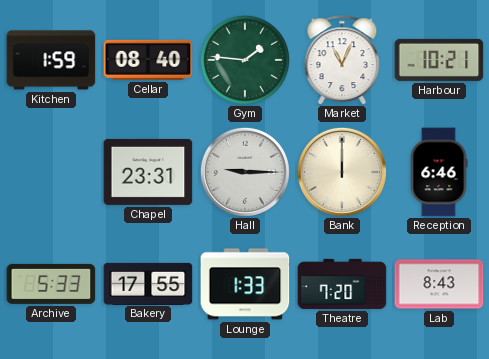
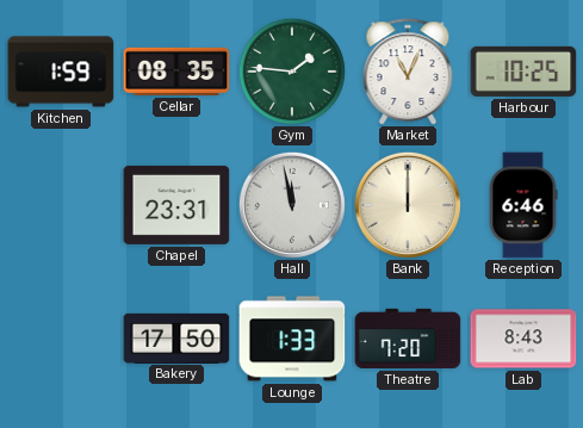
Cellar: 08:40 -> 08:35 (176, 72)
Harbour: 10:21 -> 10:25 (523, 72)
Hall: 9:15 -> 11:58 (292, 205)
Archive: 5:33 -> none (51, 284)
Bakery: 17:55 -> 17:50 (176, 337)
